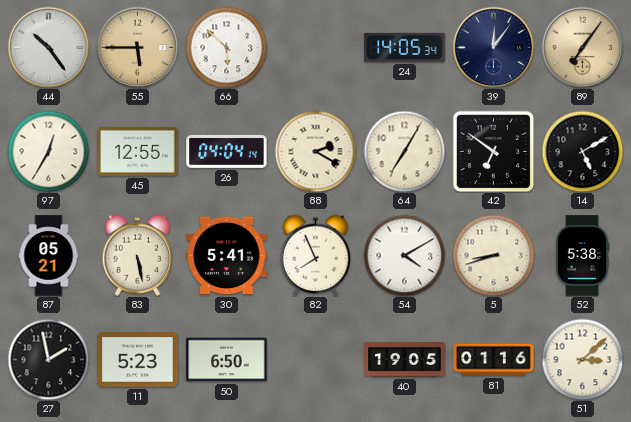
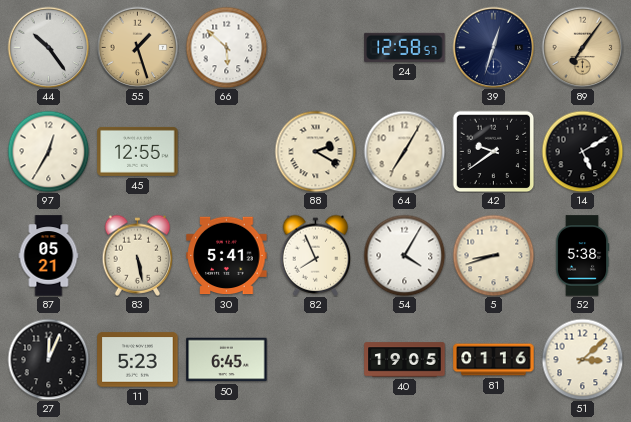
55: 5:45 -> 1:27 (137, 47)
24: 14:05 -> 12:58 (405, 47)
39: 12:06 -> 12:33 (493, 47)
26: 04:04 -> none (227, 151)
42: 6:51 -> 9:39 (493, 151)
54: 4:10 -> 4:05 (404, 255)
27: 1:58 -> 12:04 (48, 359)
50: 6:50 -> 6:45 (227, 360)
